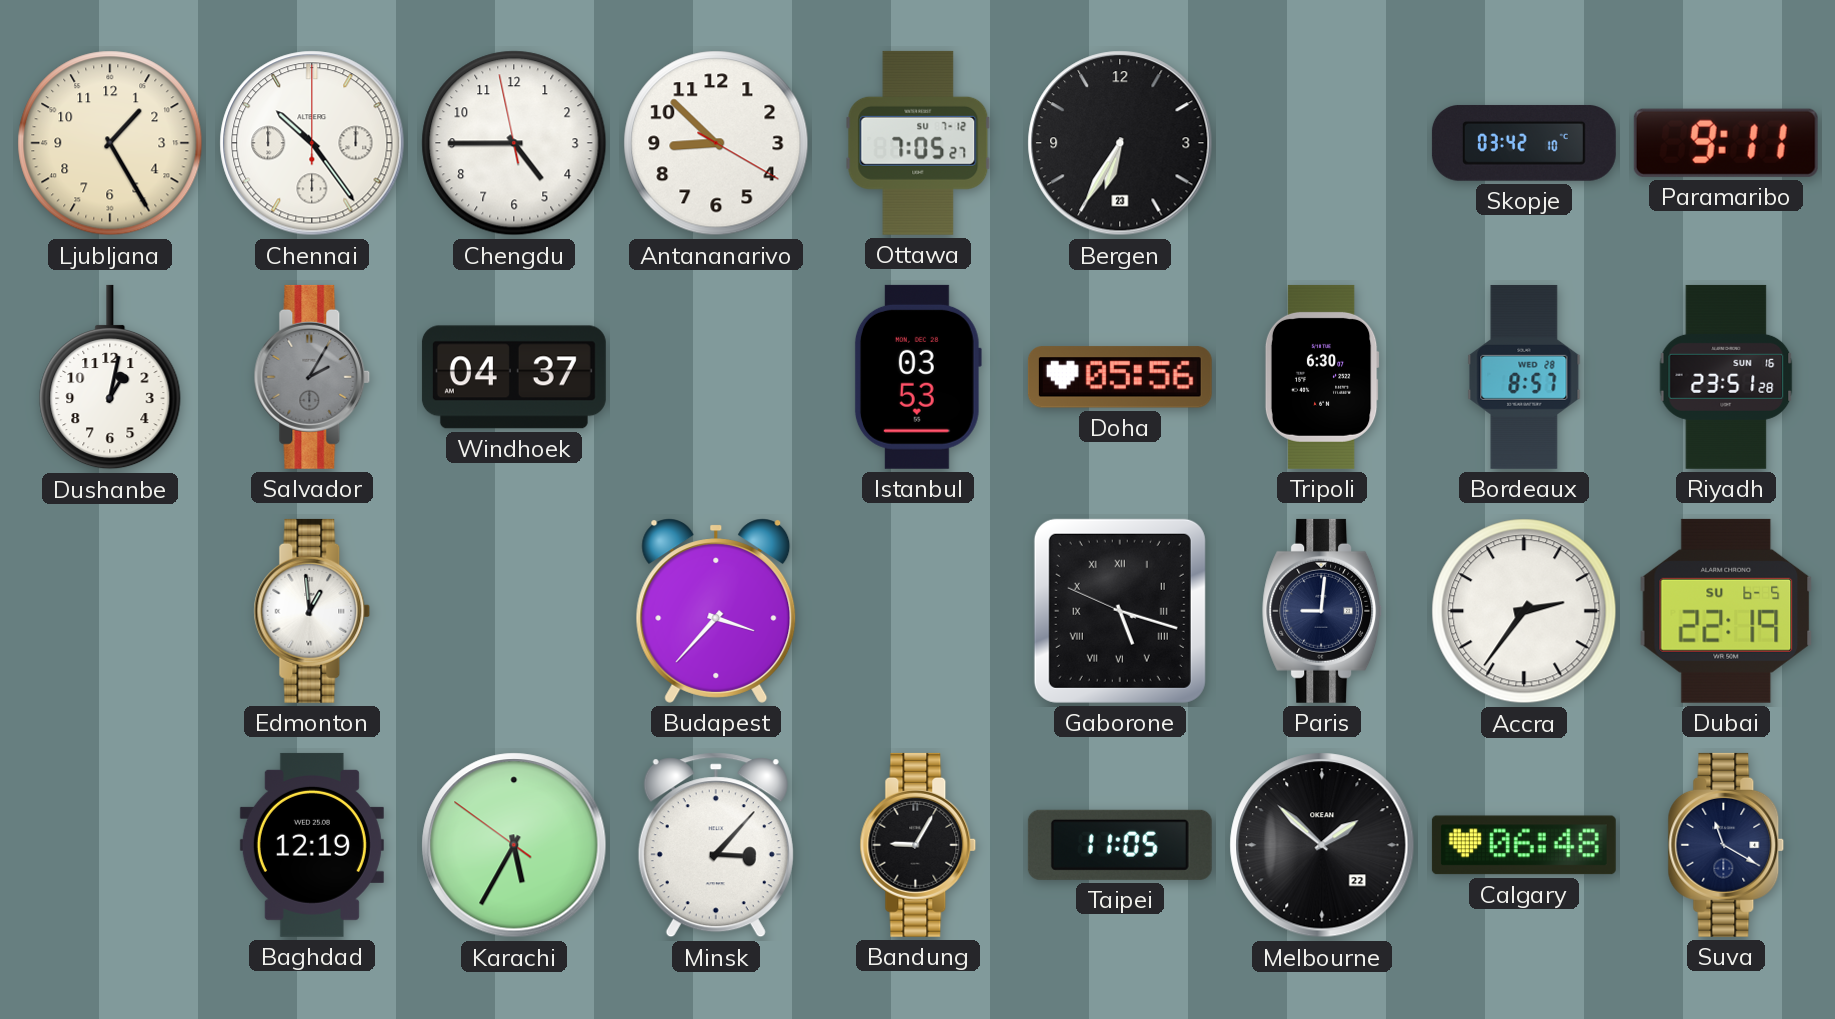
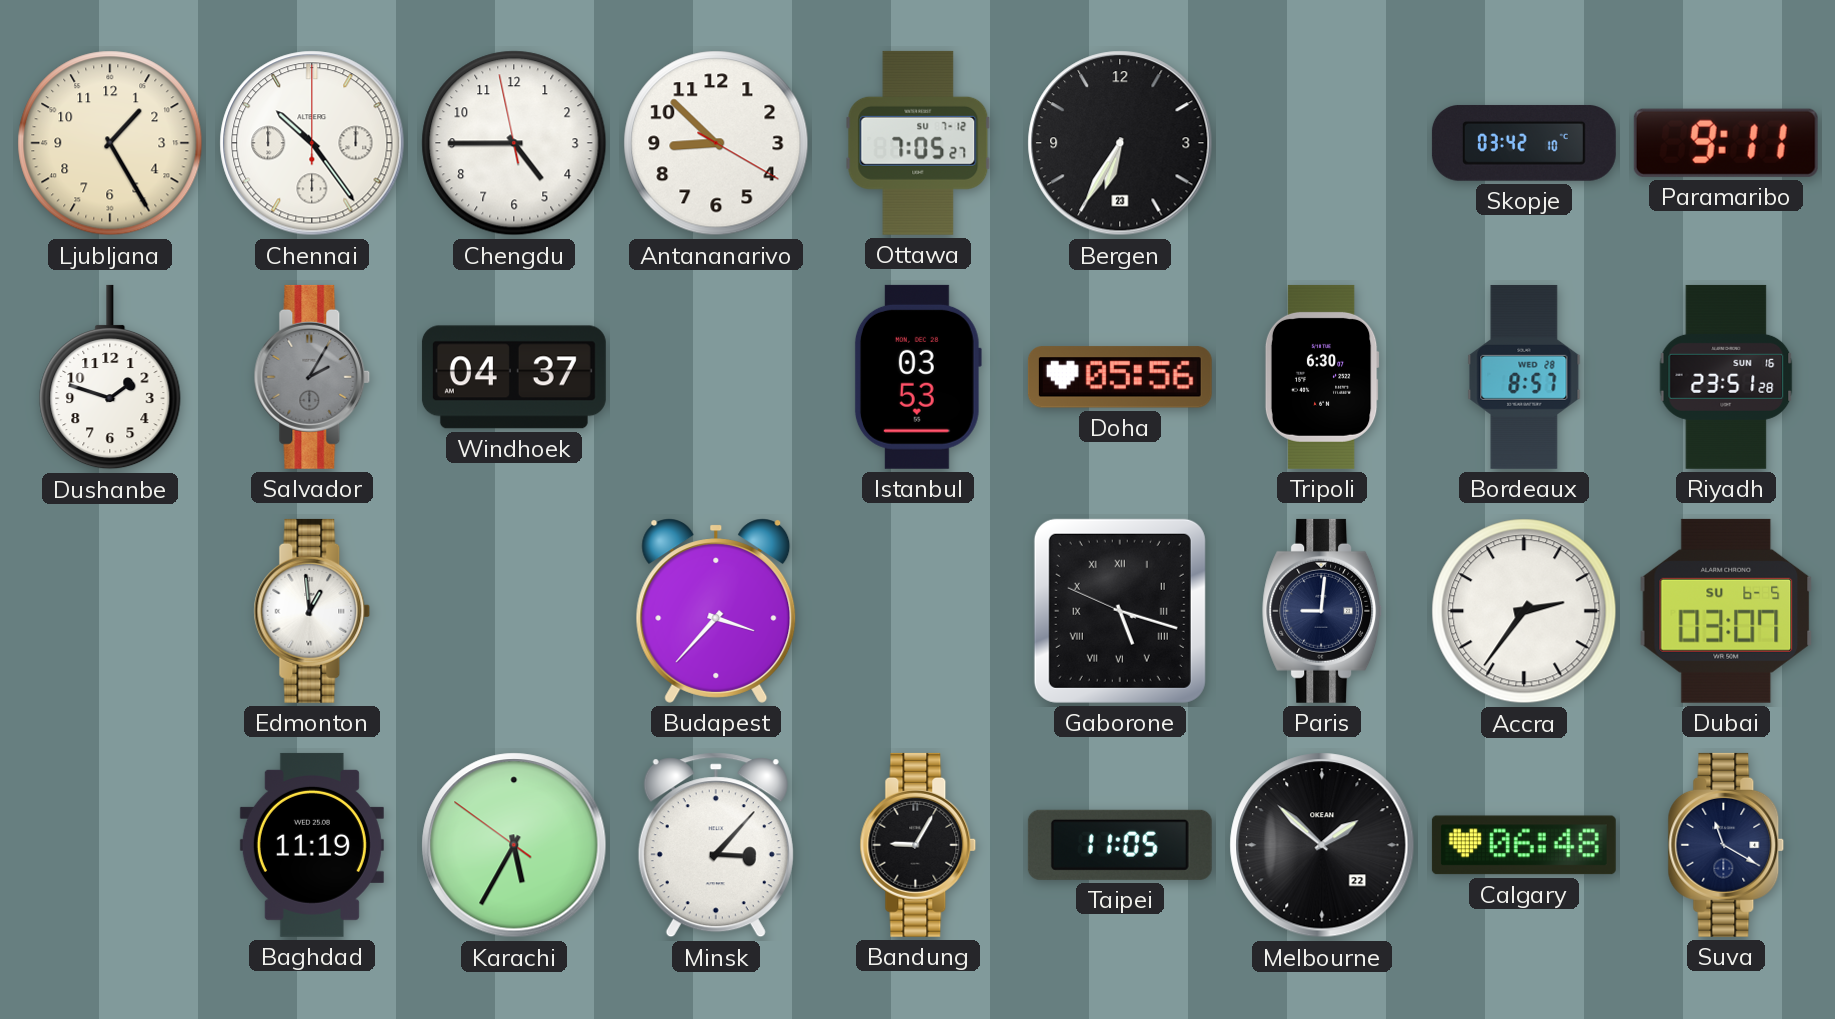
Dushanbe: 1:02 -> 1:48 (110, 377)
Dubai: 22:19 -> 03:07 (1726, 611)
Baghdad: 12:19 -> 11:19 (312, 845)
